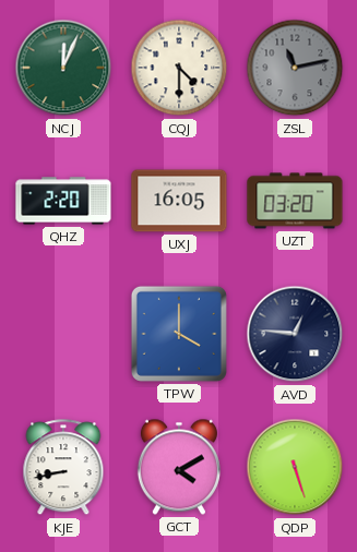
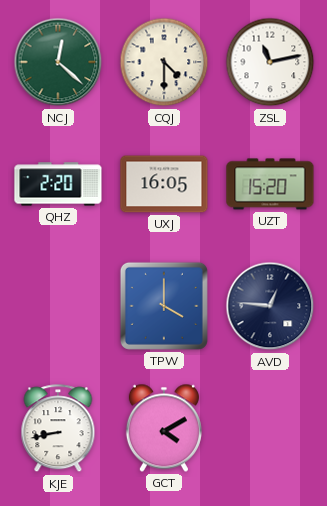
NCJ: 12:04 -> 12:22 (58, 62)
ZSL dial: grey -> white (270, 62)
UZT: 03:20 -> 15:20 (270, 184)
QDP: 5:27 -> none (295, 467)
